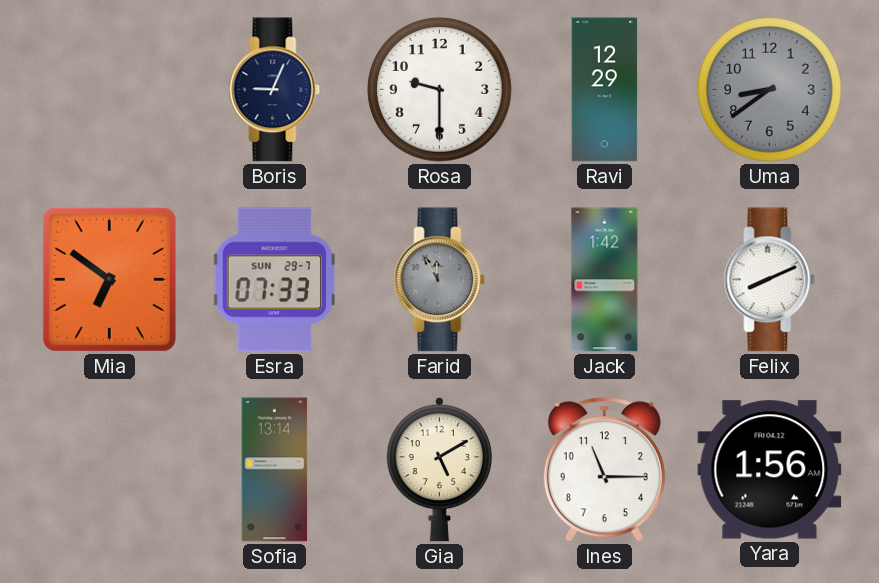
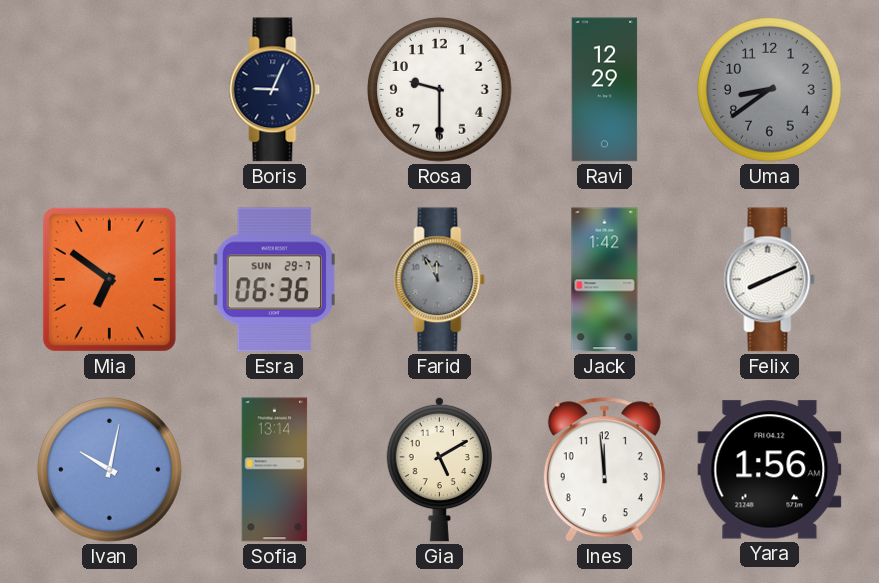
Esra: 07:33 -> 06:36 (274, 280)
Ivan: none -> 10:02 (110, 470)
Ines: 11:15 -> 11:59 (604, 470)
